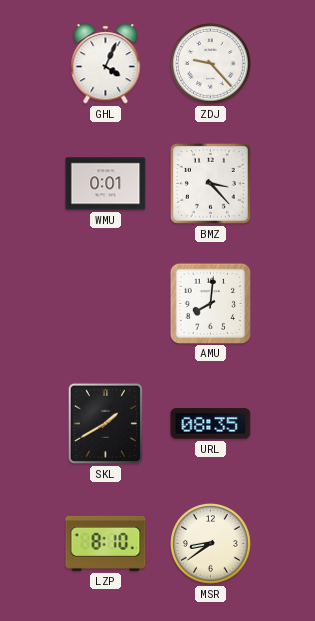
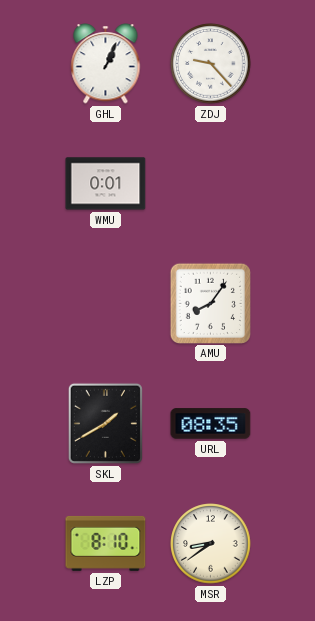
GHL: 4:04 -> 1:04 (106, 64)
BMZ: 3:23 -> none (210, 183)
AMU: 8:01 -> 8:06 (210, 303)
